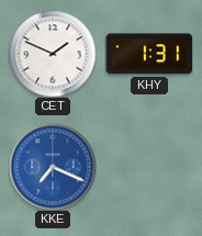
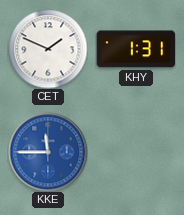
KKE: 7:19 -> 11:45 (48, 152)
